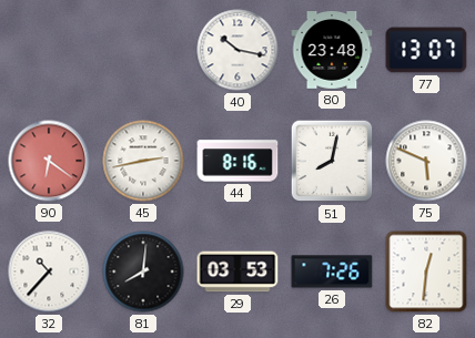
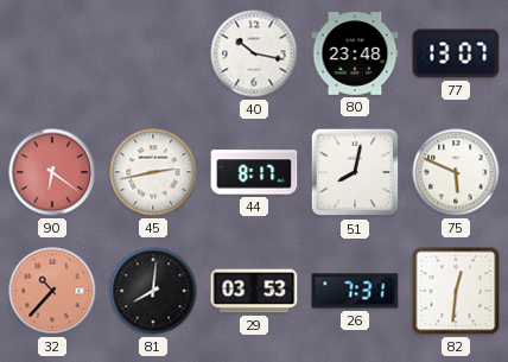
44: 8:16 -> 8:17 (254, 172)
32 dial: white -> salmon (52, 291)
26: 7:26 -> 7:31 (355, 291)
